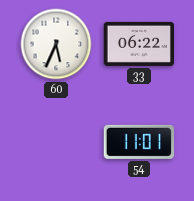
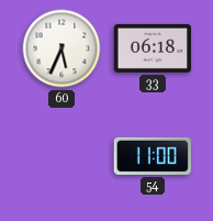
33: 06:22 -> 06:18 (153, 48)
54: 11:01 -> 11:00 (152, 156)
